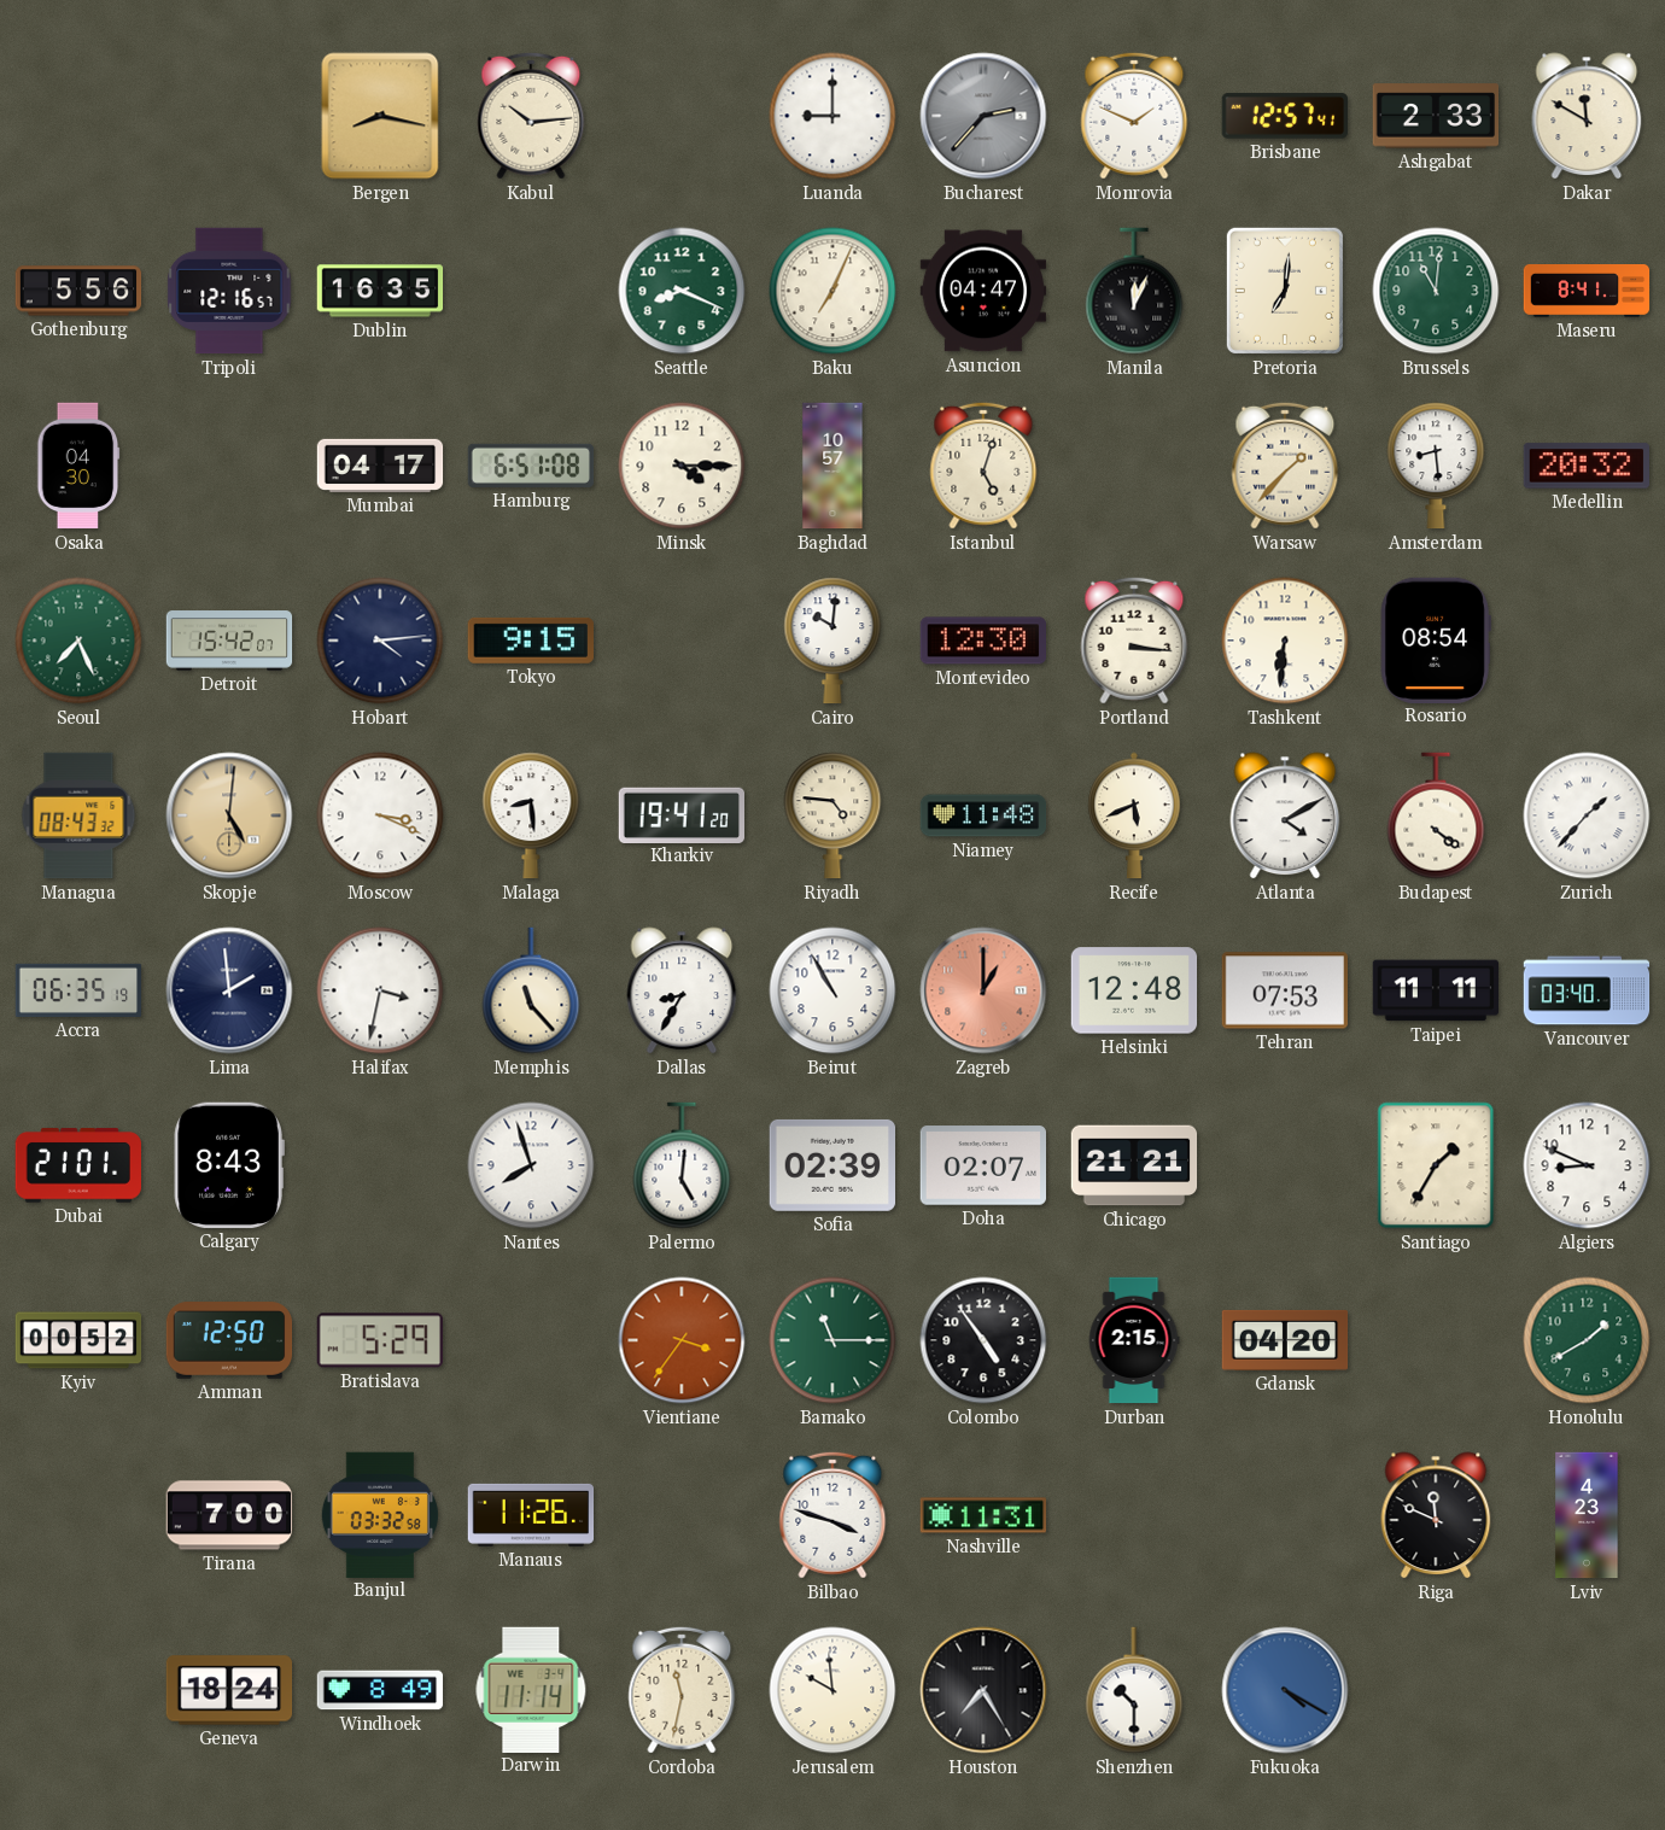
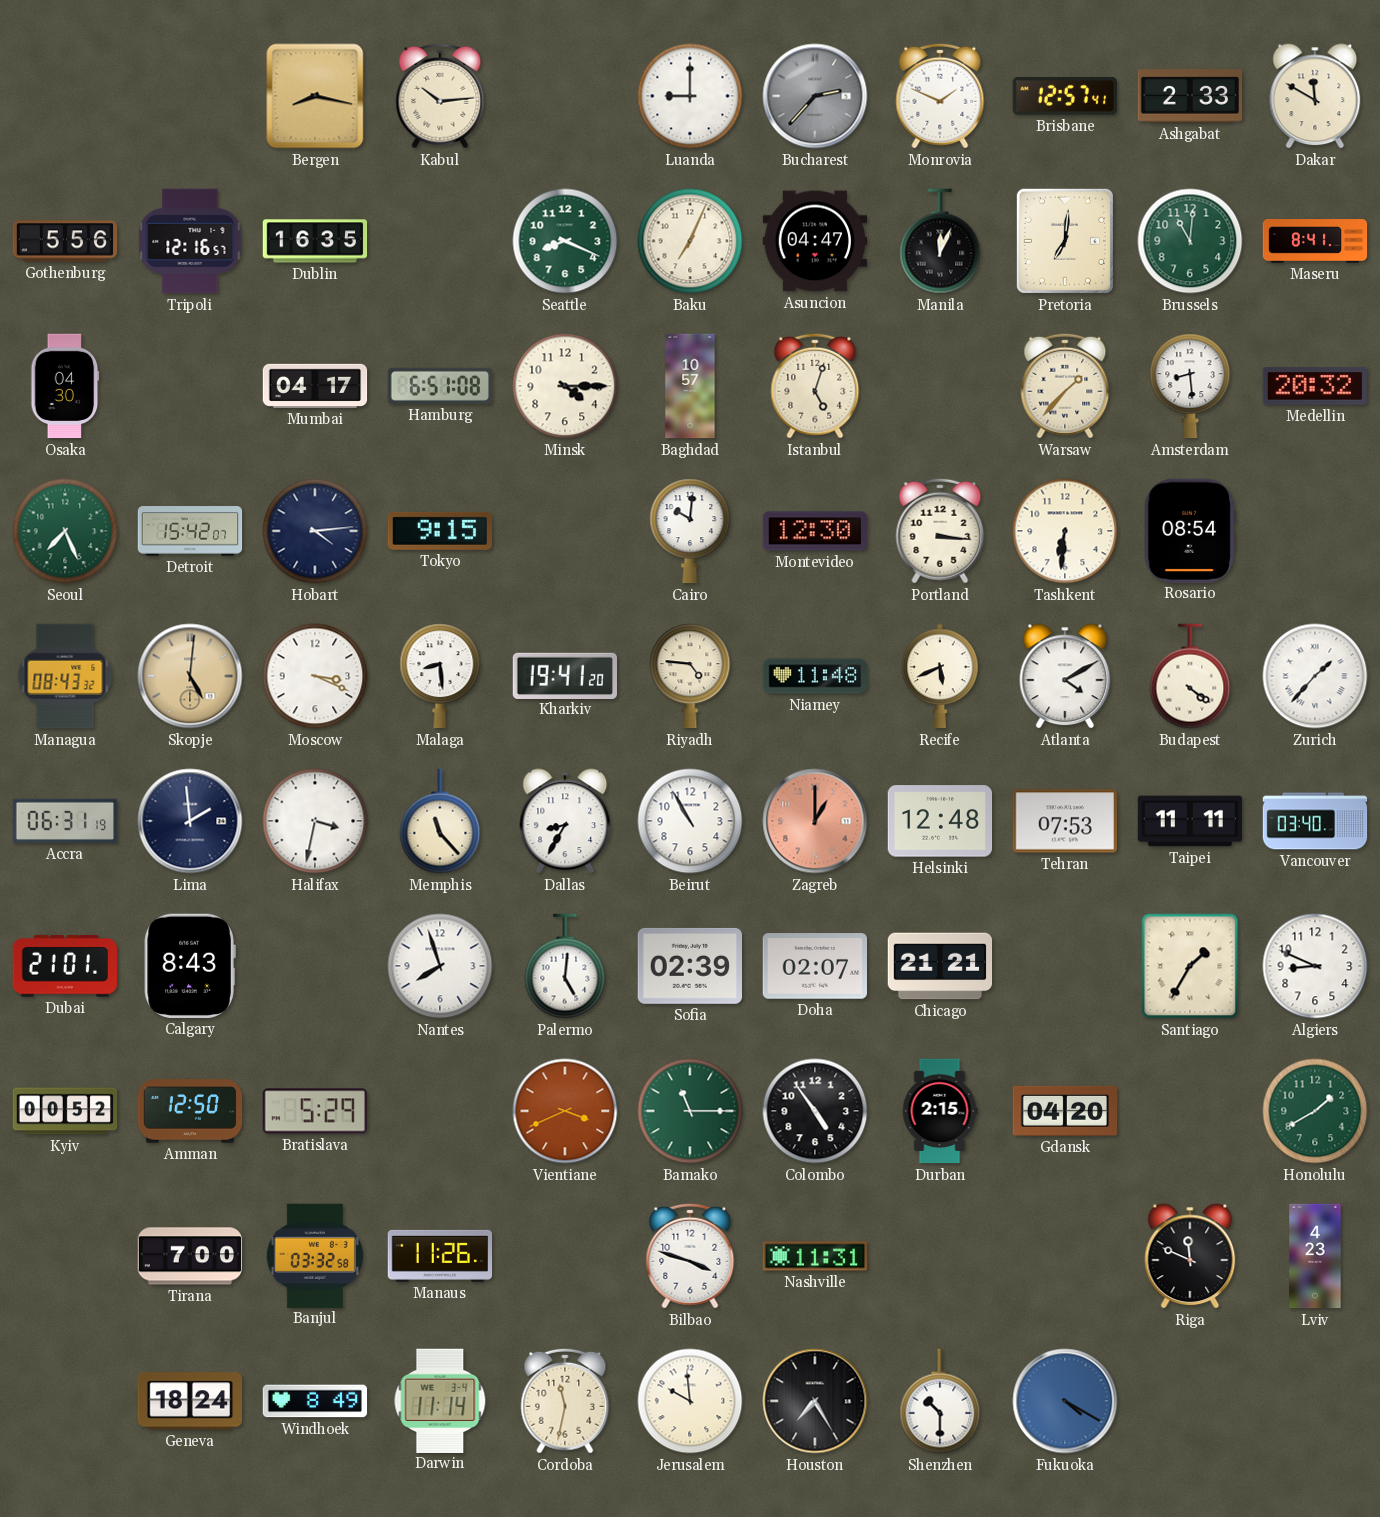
Accra: 06:35 -> 06:31 (65, 821)
Vientiane: 3:36 -> 3:41 (565, 1111)
